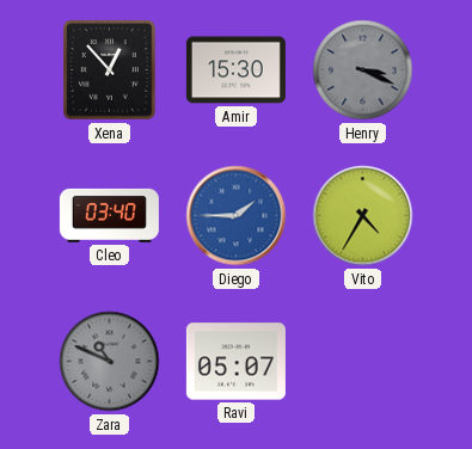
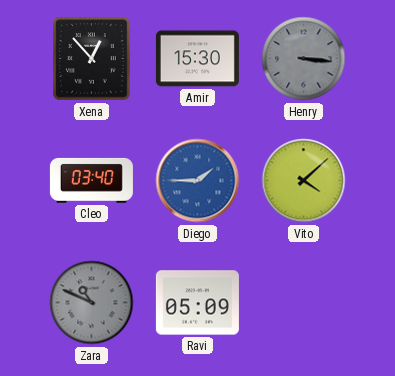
Henry: 3:19 -> 3:16 (304, 59)
Vito: 4:35 -> 4:08 (304, 181)
Ravi: 05:07 -> 05:09 (197, 303)
